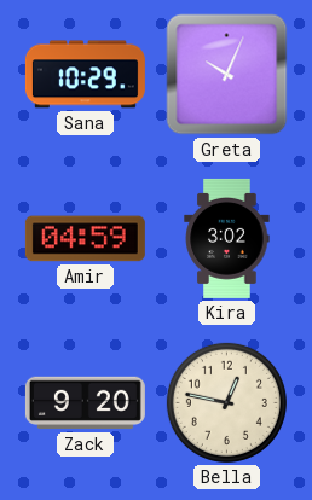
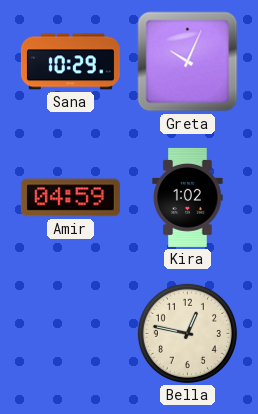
Kira: 3:02 -> 1:02 (188, 197)
Zack: 9:20 -> none (85, 403)
